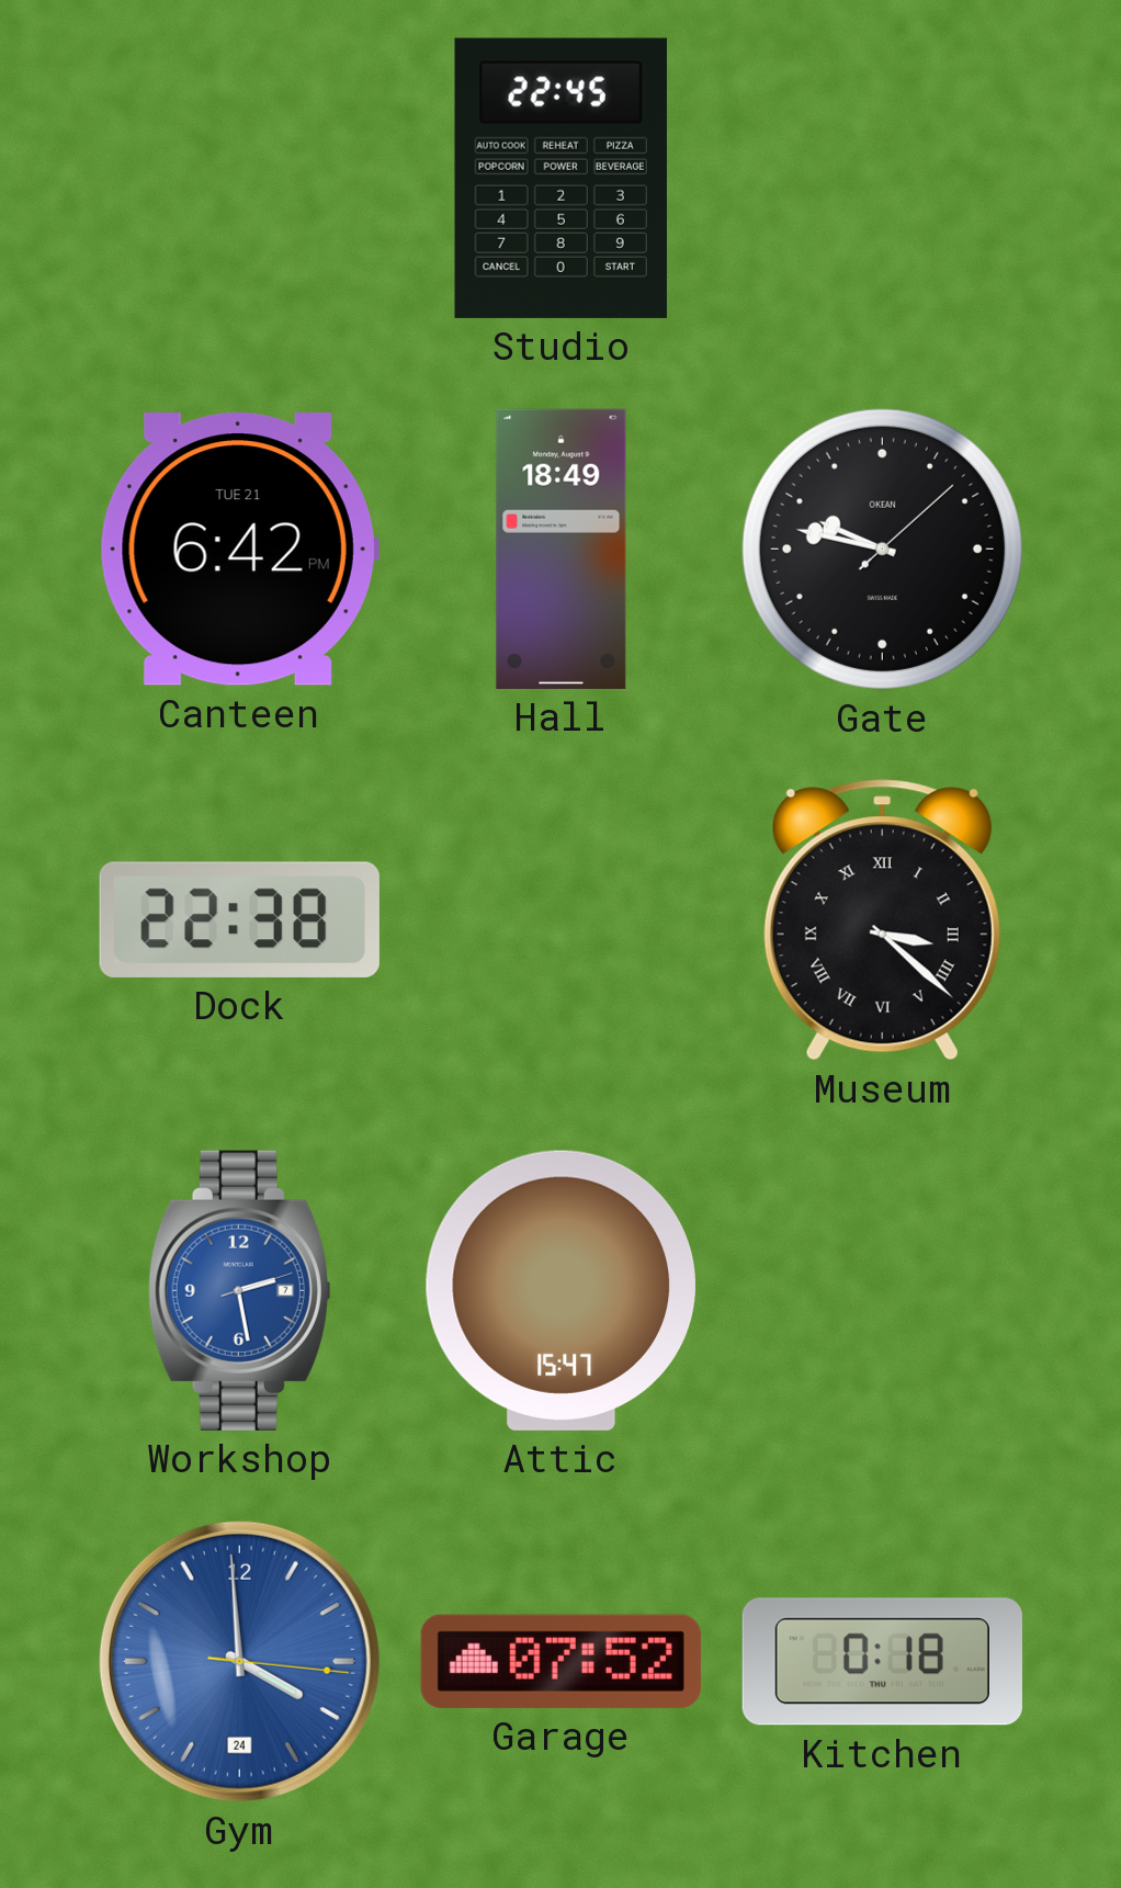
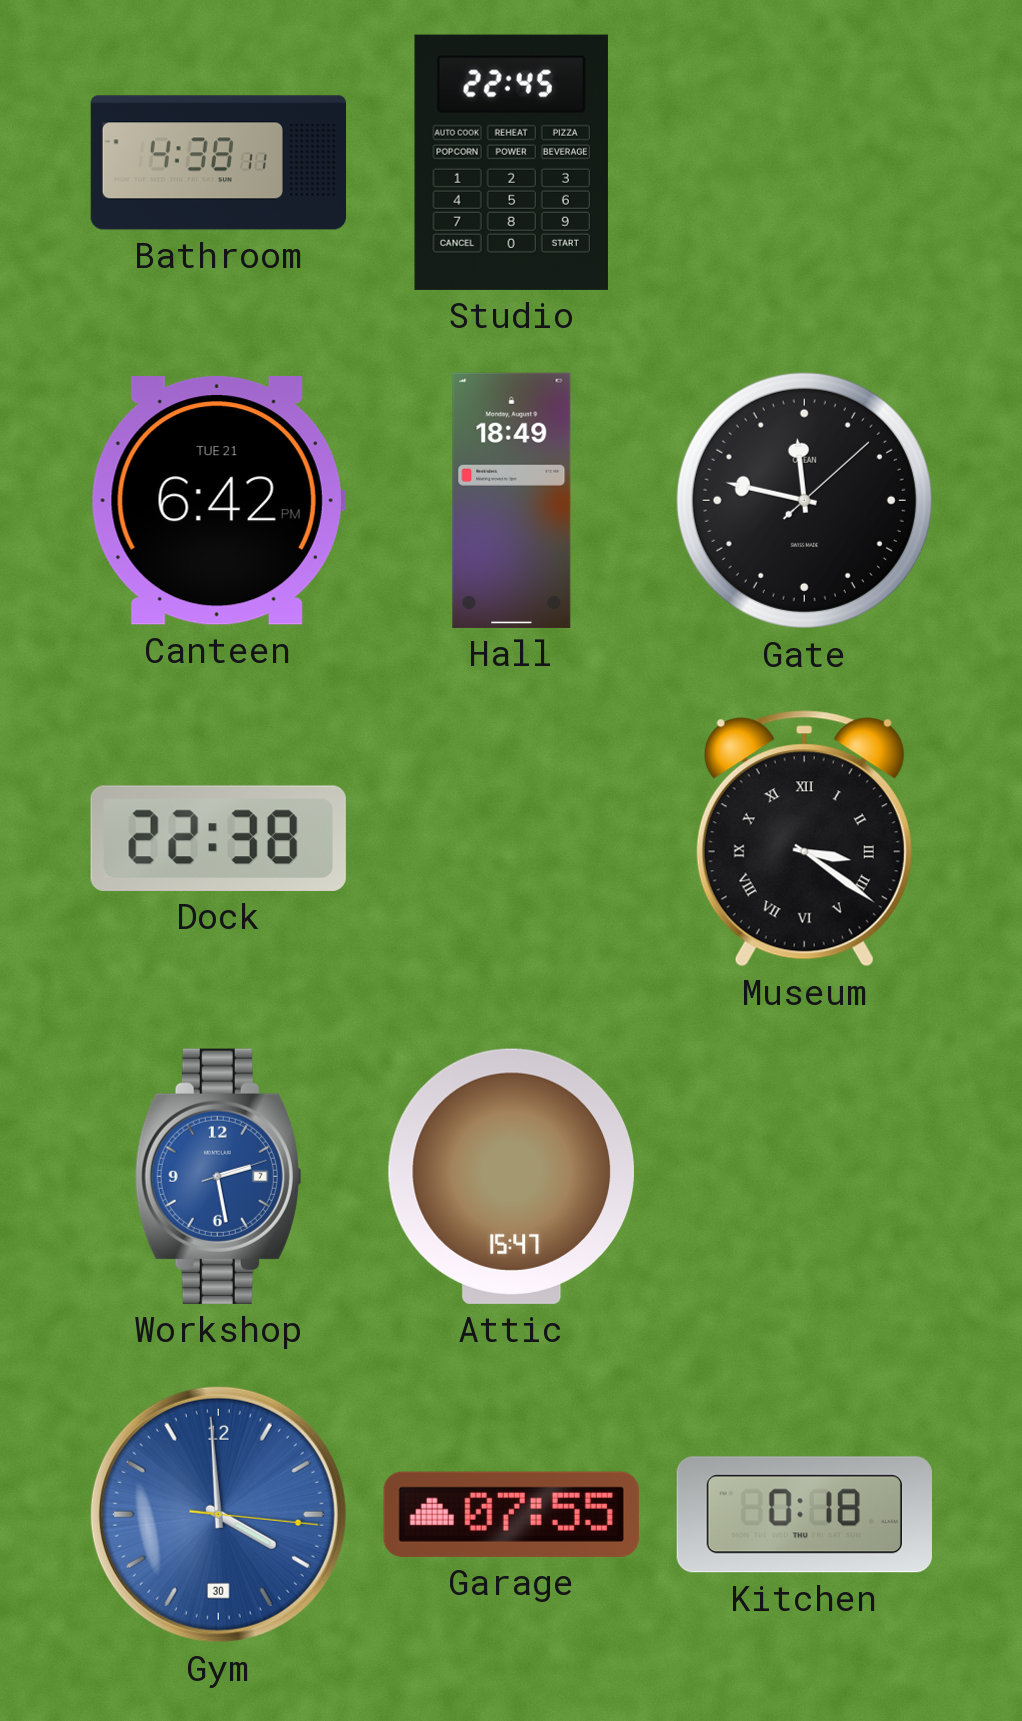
Bathroom: none -> 4:38 (218, 163)
Gate: 9:47 -> 11:47 (804, 500)
Museum: 3:22 -> 3:21 (804, 839)
Gym date: 24 -> 30 (218, 1514)
Garage: 07:52 -> 07:55 (511, 1514)
